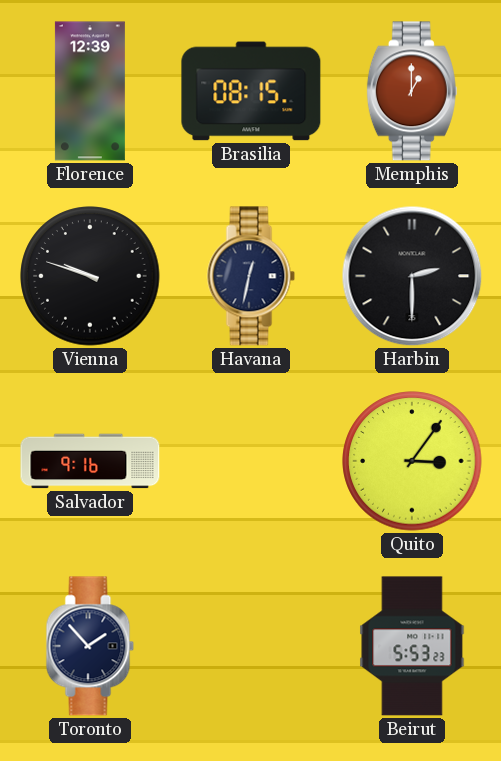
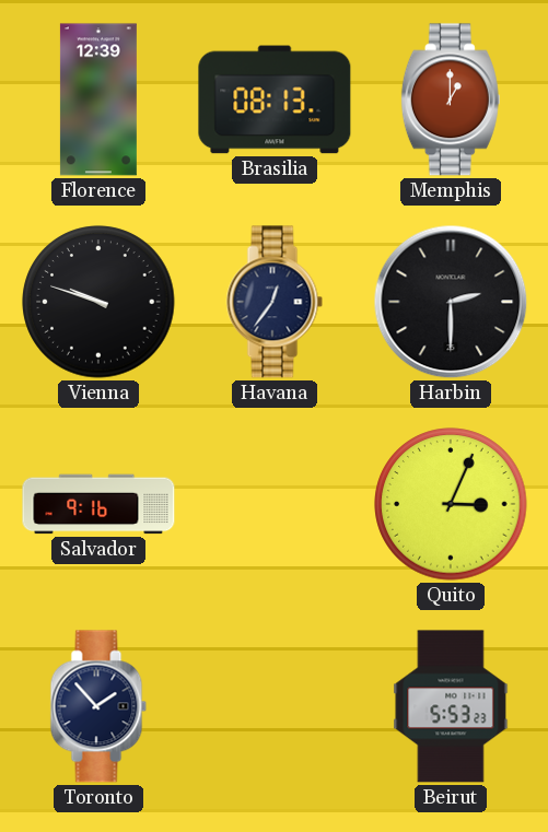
Brasilia: 08:15 -> 08:13 (275, 99)
Havana: 12:32 -> 12:36 (275, 302)
Quito: 3:06 -> 3:04 (451, 504)
